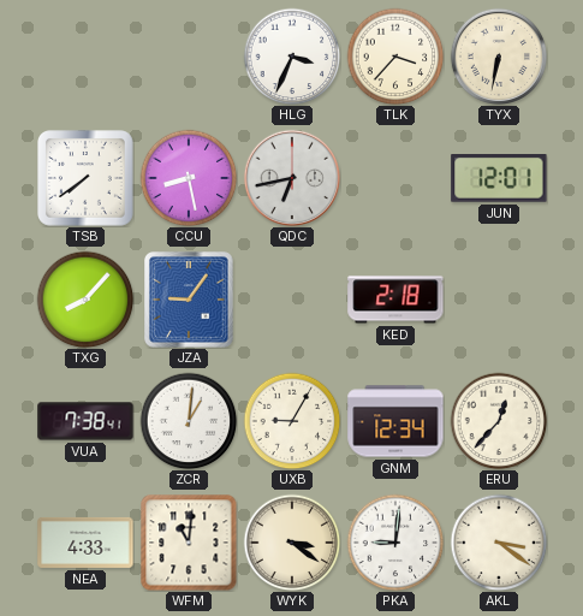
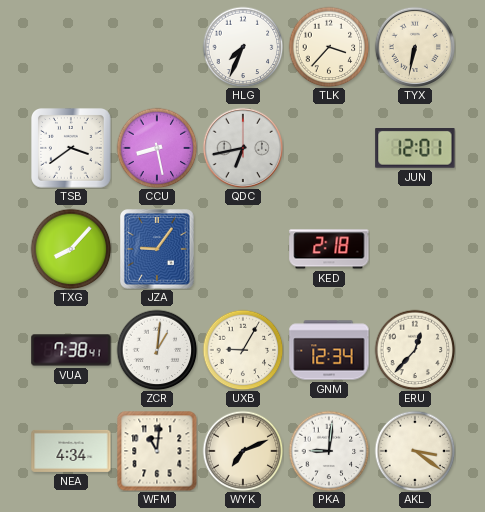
HLG: 3:34 -> 7:34 (243, 47)
TSB: 7:39 -> 3:39 (72, 149)
NEA: 4:33 -> 4:34 (71, 451)
WYK: 3:21 -> 7:11 (243, 451)
